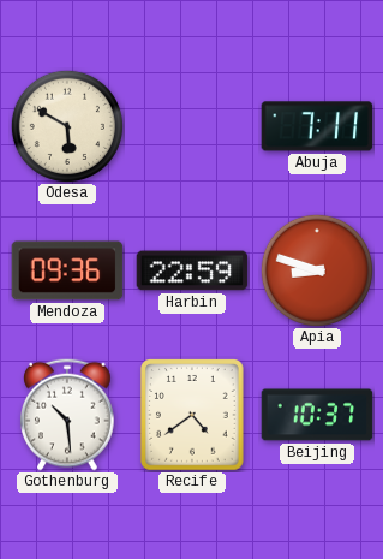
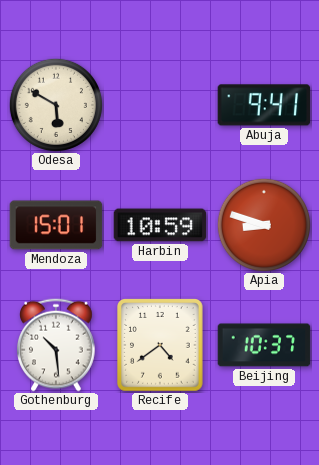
Abuja: 7:11 -> 9:41 (264, 105)
Mendoza: 09:36 -> 15:01 (56, 225)
Harbin: 22:59 -> 10:59 (160, 225)
